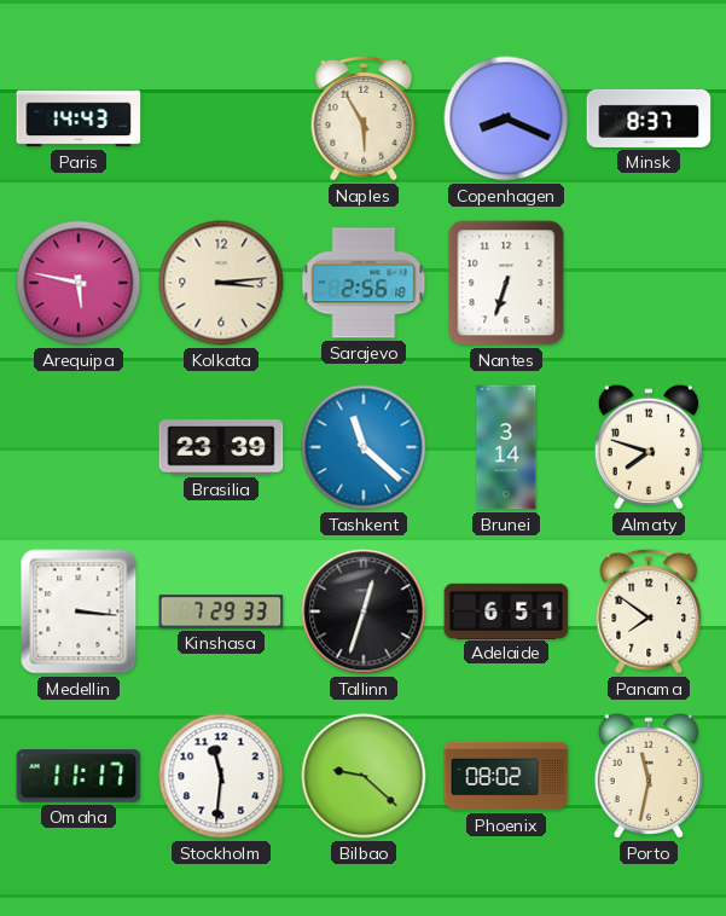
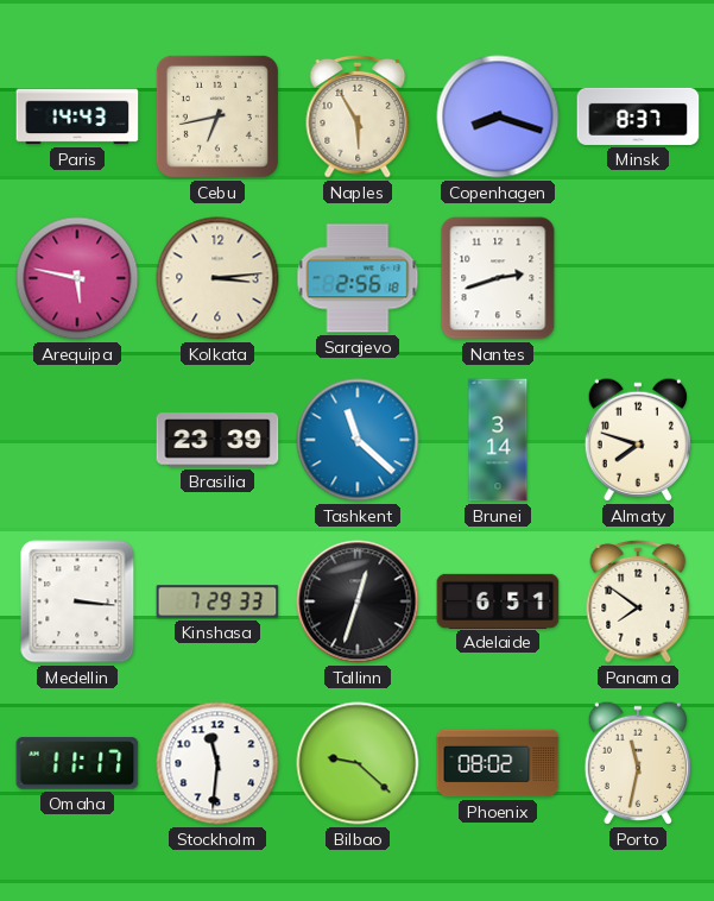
Cebu: none -> 6:43 (217, 116)
Copenhagen: 8:19 -> 8:18 (498, 116)
Nantes: 6:33 -> 2:42 (498, 278)
